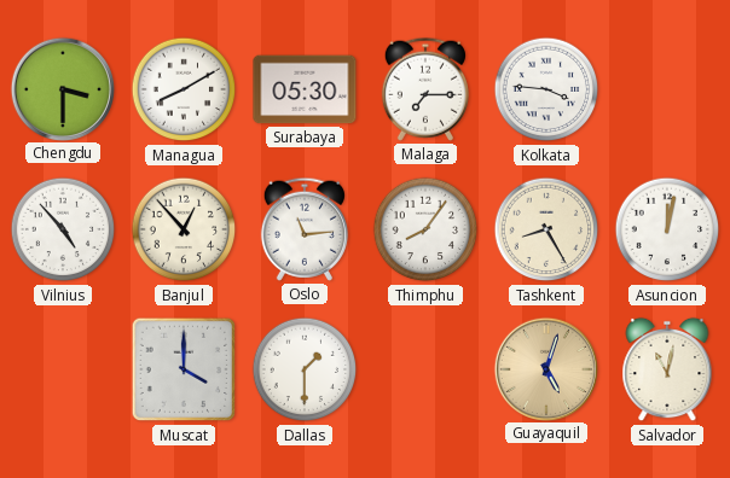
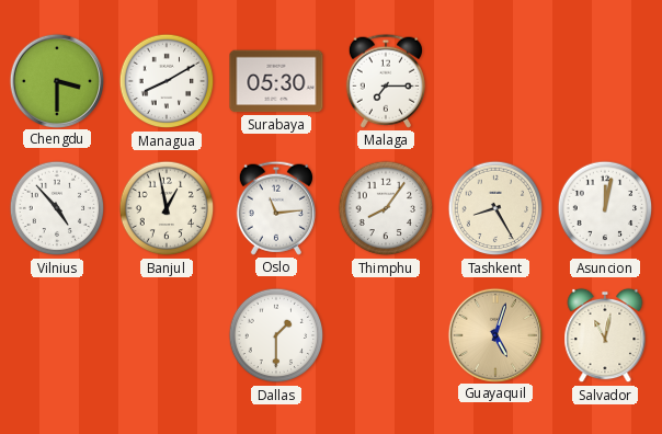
Kolkata: 3:46 -> none (546, 89)
Banjul: 12:53 -> 12:58 (167, 208)
Muscat: 4:00 -> none (184, 369)
